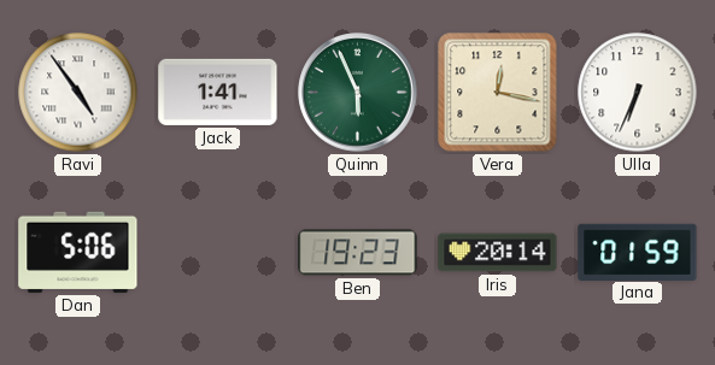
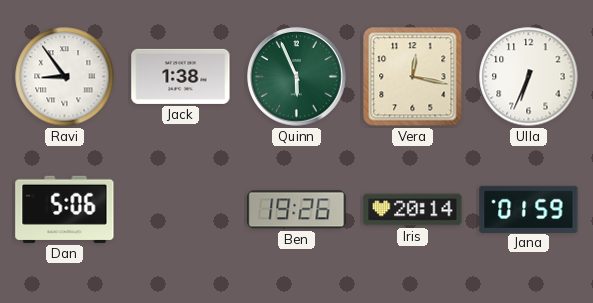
Ravi: 4:54 -> 8:54 (65, 77)
Jack: 1:41 -> 1:38 (181, 76)
Ben: 19:23 -> 19:26 (297, 210)
